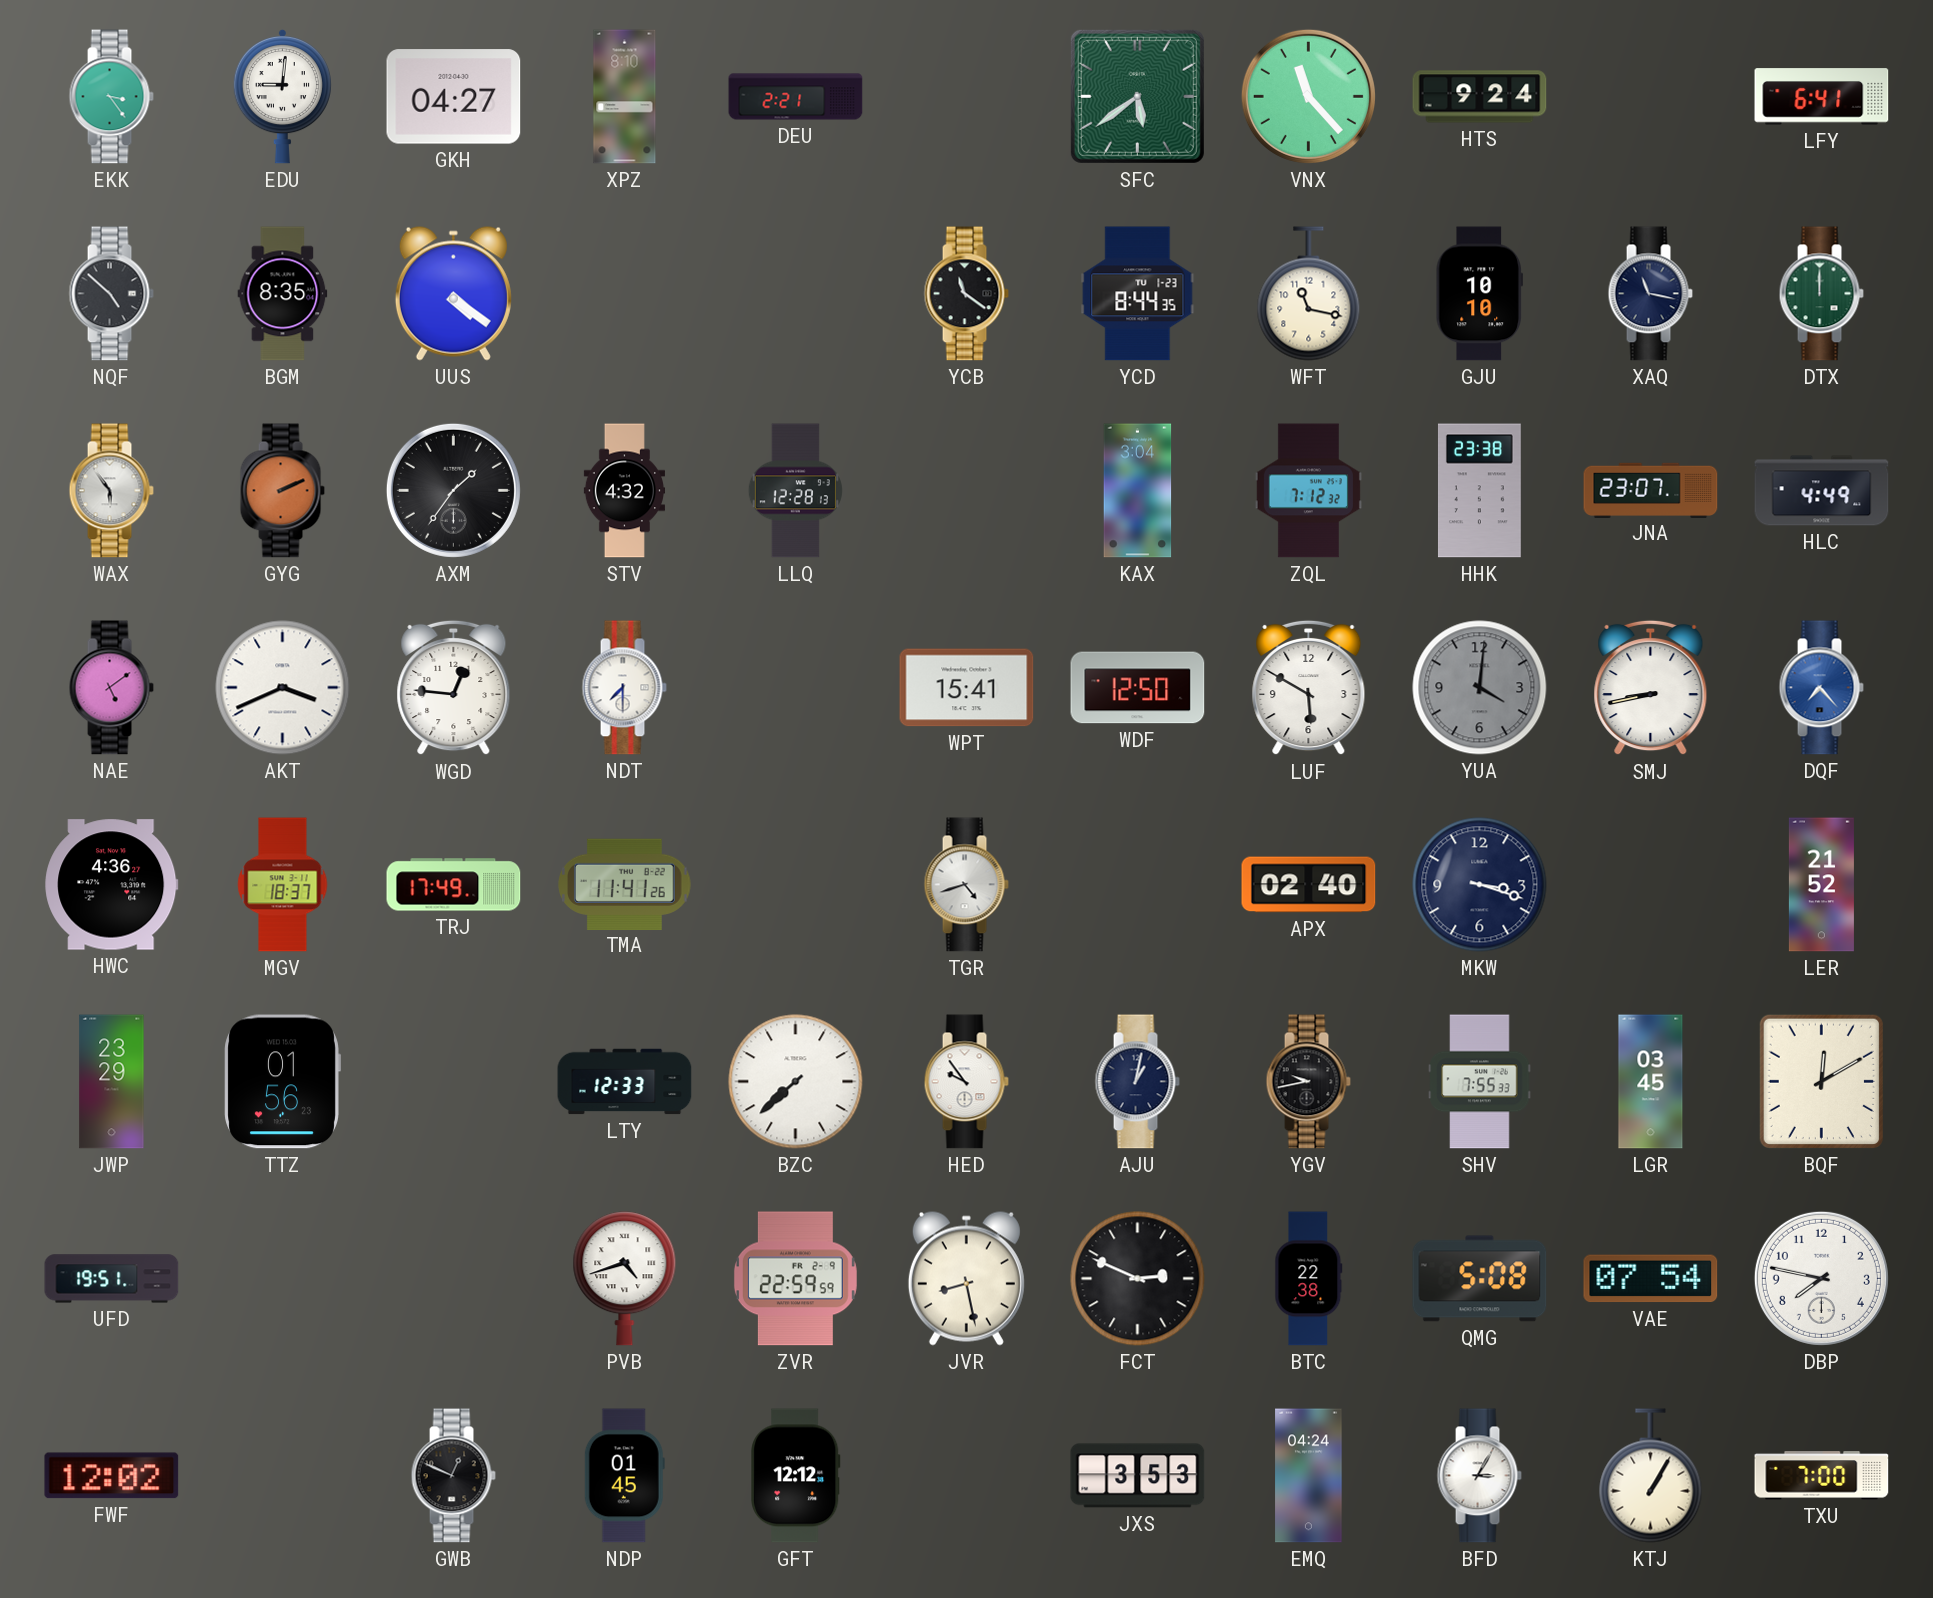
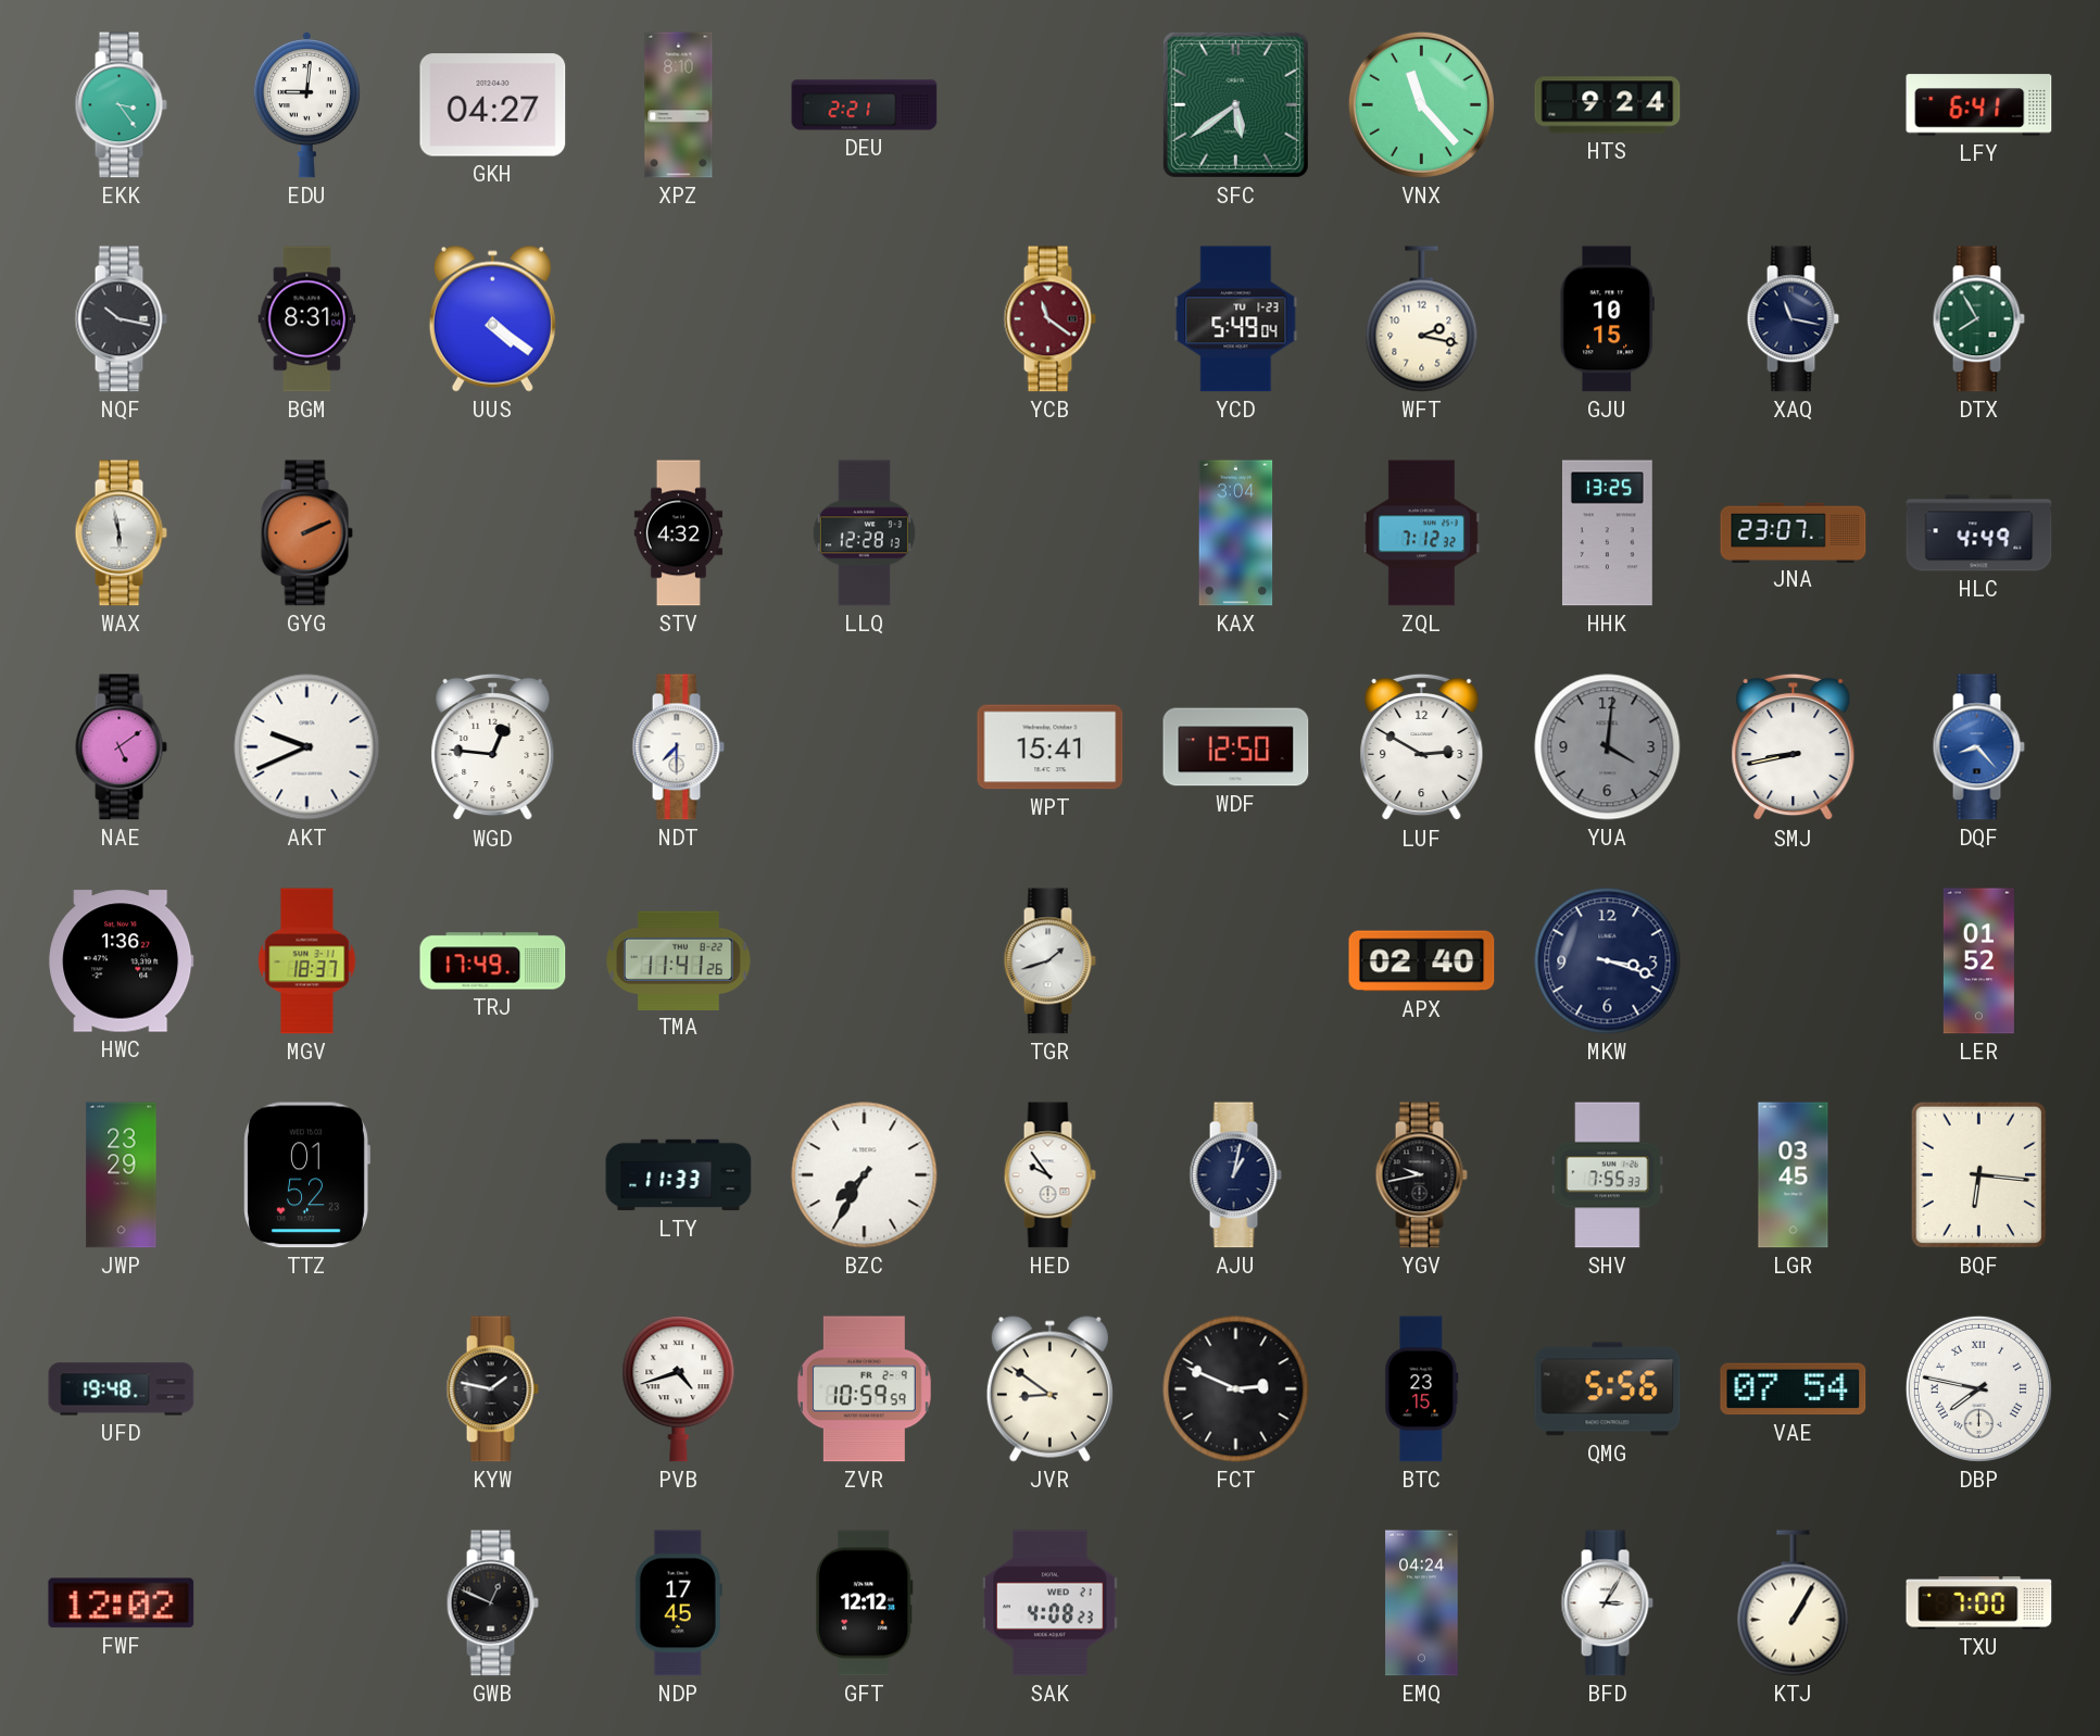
NQF: 4:52 -> 10:17 (121, 319)
BGM: 8:35 -> 8:31 (307, 319)
YCB dial: black -> burgundy (1049, 319)
YCD: 8:44 -> 5:49 (1236, 319)
WFT: 11:17 -> 2:17 (1422, 319)
GJU: 10:10 -> 10:15 (1607, 319)
DTX: 12:00 -> 7:55 (1978, 319)
WAX: 5:54 -> 5:58 (121, 533)
AXM: 1:36 -> none (453, 490)
HHK: 23:38 -> 13:25 (1607, 533)
AKT: 3:41 -> 9:41 (307, 747)
LUF: 5:50 -> 2:50 (1422, 747)
DQF: 7:23 -> 8:23 (1978, 747)
HWC: 4:36 -> 1:36 (122, 961)
TGR: 4:42 -> 1:42 (1049, 961)
LER: 21:52 -> 01:52 (1978, 961)
TTZ: 01:56 -> 01:52 (306, 1175)
LTY: 12:33 -> 11:33 (679, 1175)
BZC: 7:38 -> 7:35 (865, 1175)
BQF: 12:10 -> 6:16 (1978, 1174)
UFD: 19:51 -> 19:48 (122, 1389)
KYW: none -> 1:47 (492, 1389)
ZVR: 22:59 -> 10:59 (864, 1389)
JVR: 8:28 -> 8:51 (1049, 1388)
BTC: 22:38 -> 23:15 (1422, 1389)
QMG: 5:08 -> 5:56 (1608, 1389)
DBP numerals: Arabic -> Roman (1978, 1388)
NDP: 01:45 -> 17:45 (678, 1603)
SAK: none -> 4:08 (1051, 1603)
JXS: 3:53 -> none (1138, 1476)
